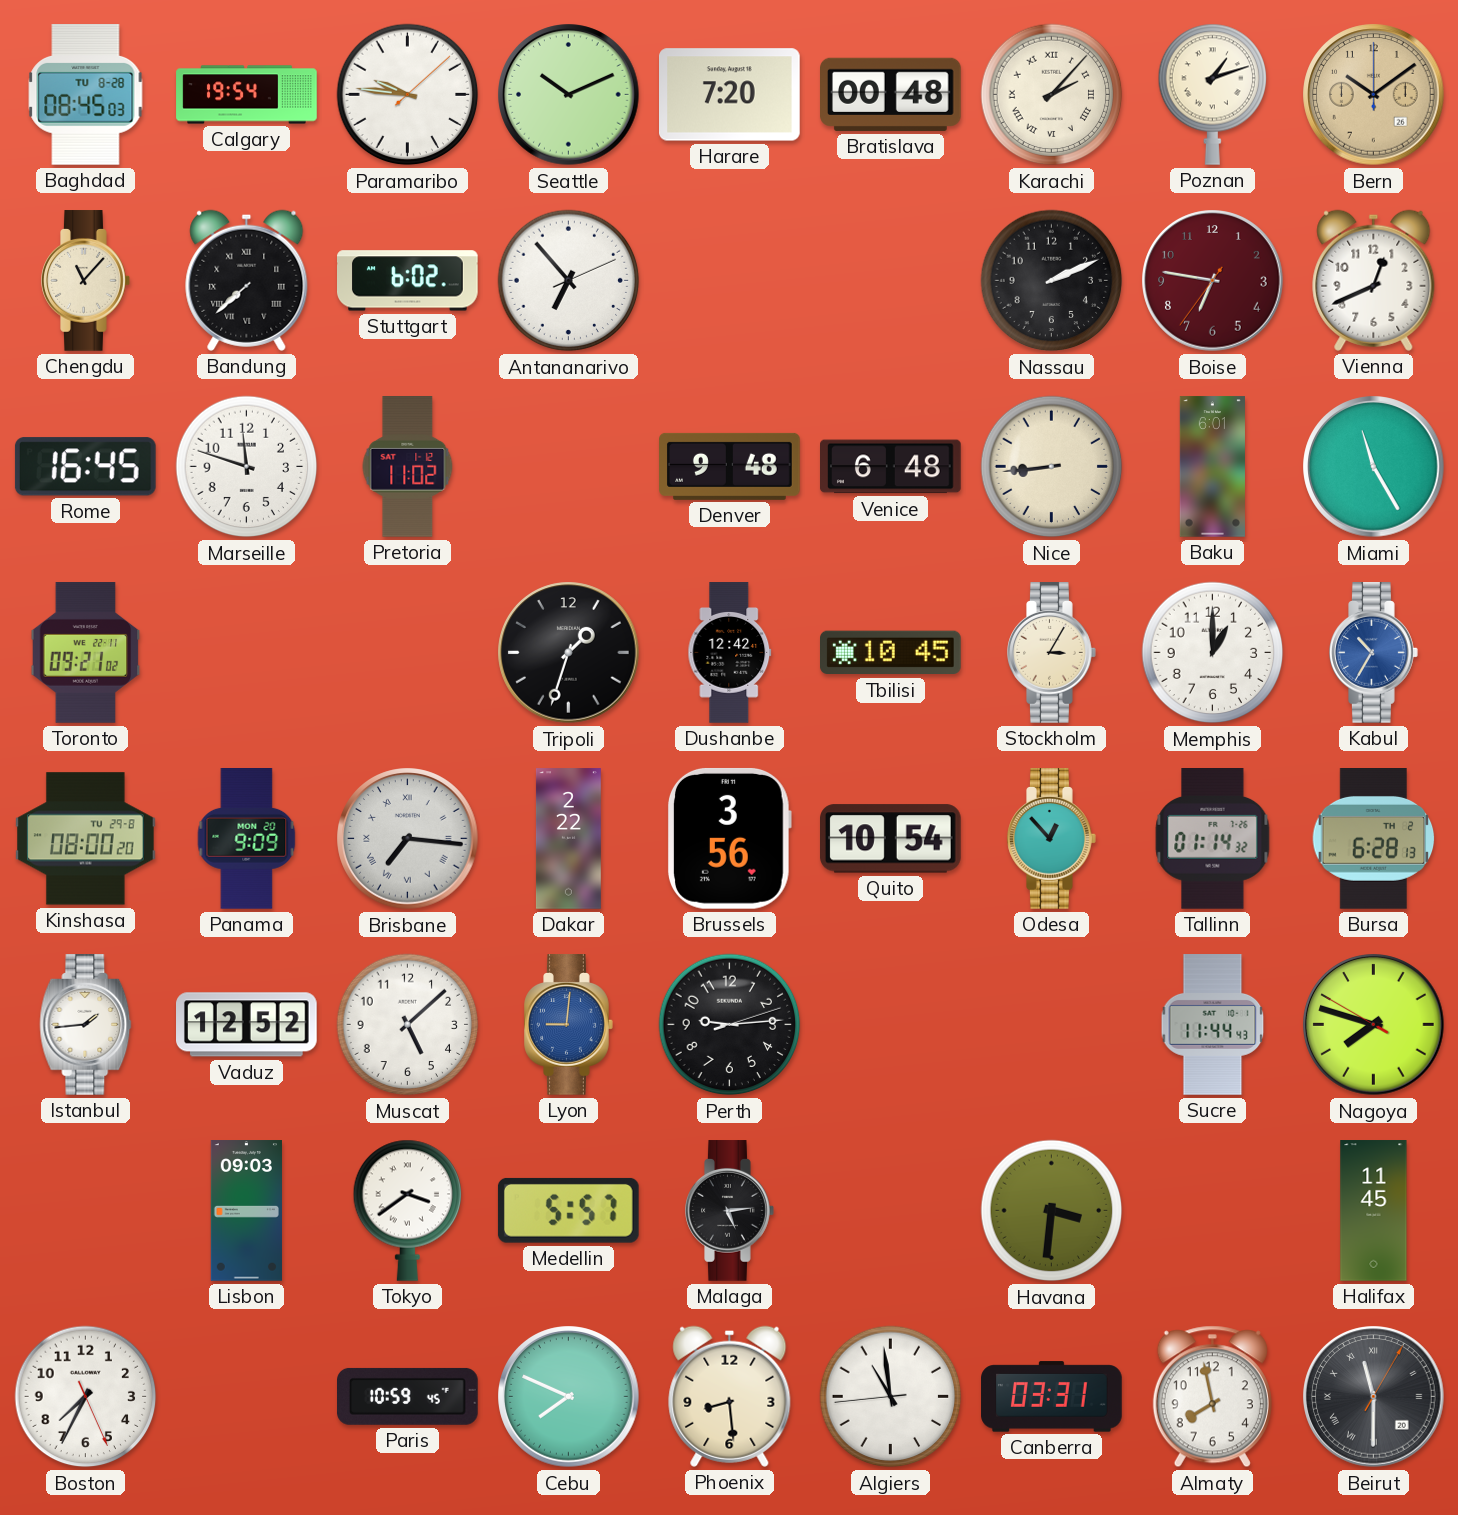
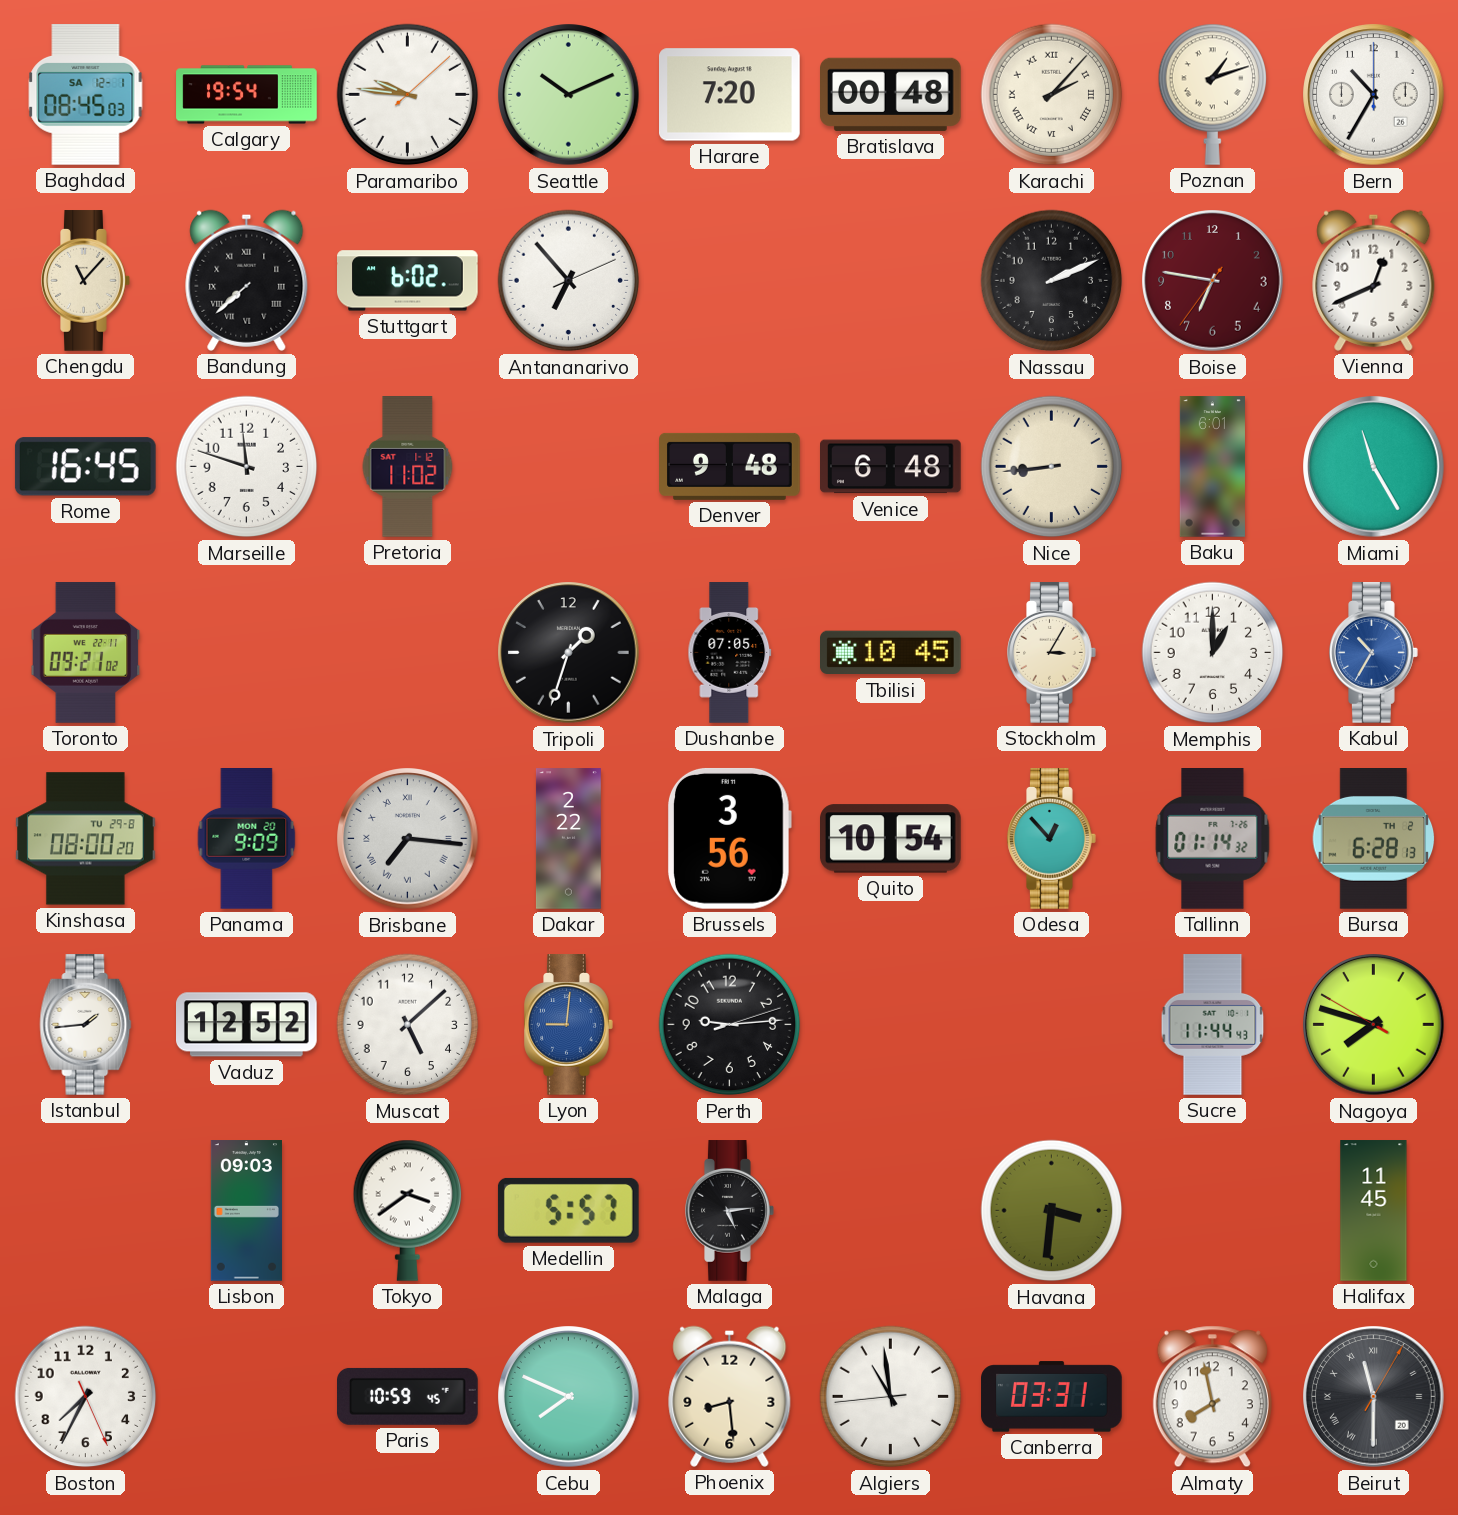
Baghdad date: TU 8-28 -> SA 12-1 (86, 95)
Bern: 10:09 -> 10:35 (1374, 95)
Bern dial: champagne -> white (1374, 95)
Dushanbe: 12:42 -> 07:05 (730, 653)
